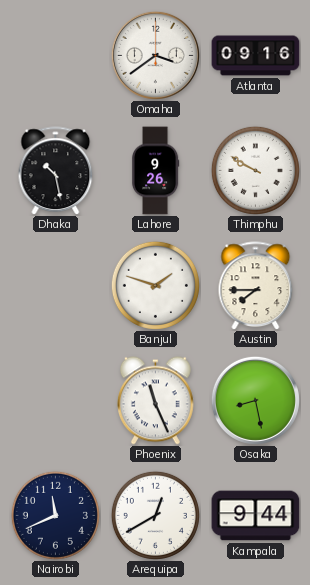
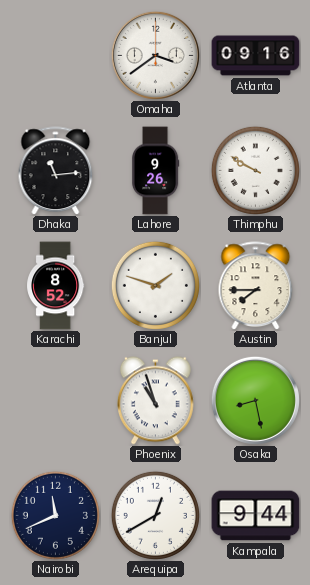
Dhaka: 10:28 -> 11:14 (56, 171)
Karachi: none -> 8:52 (56, 286)
Phoenix: 11:26 -> 10:57 (155, 401)
